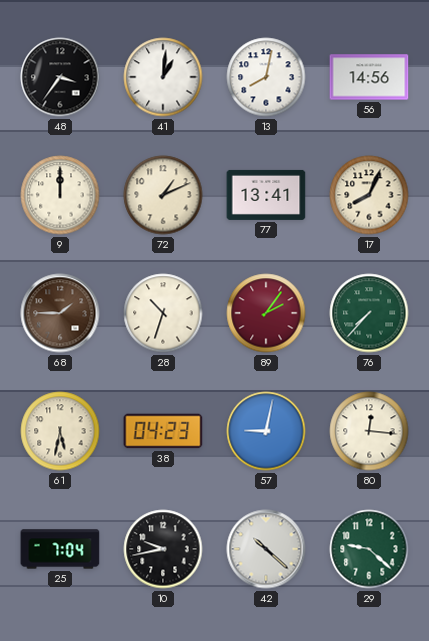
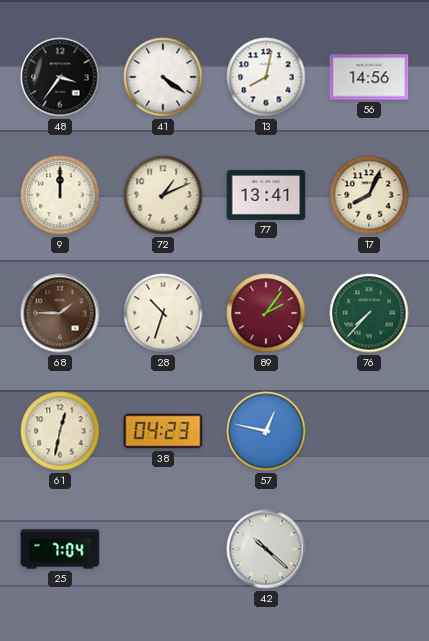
41: 1:01 -> 4:21 (163, 77)
61: 5:32 -> 12:32 (60, 431)
57: 9:02 -> 12:47 (266, 431)
80: 12:16 -> none (369, 431)
10: 9:43 -> none (163, 549)
29: 9:22 -> none (369, 549)
